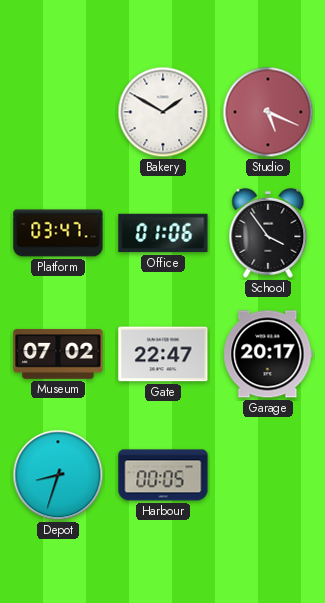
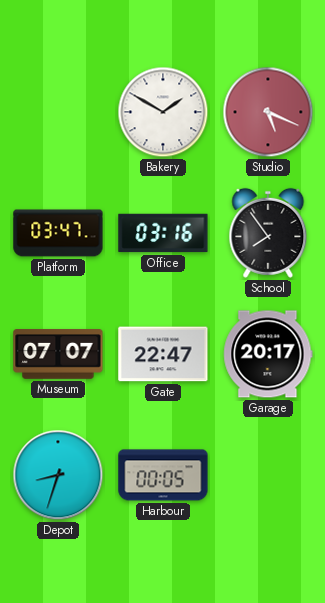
Office: 01:06 -> 03:16 (163, 233)
School: 3:54 -> 7:54 (268, 233)
Museum: 07:02 -> 07:07 (58, 354)
